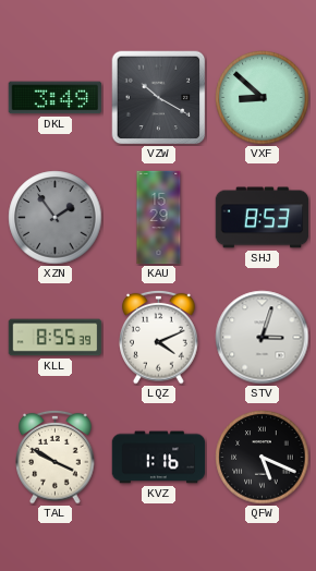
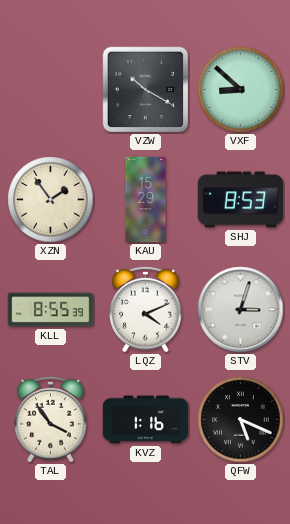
DKL: 3:49 -> none (54, 98)
XZN dial: grey -> cream (51, 200)
TAL: 3:50 -> 3:54 (51, 419)
